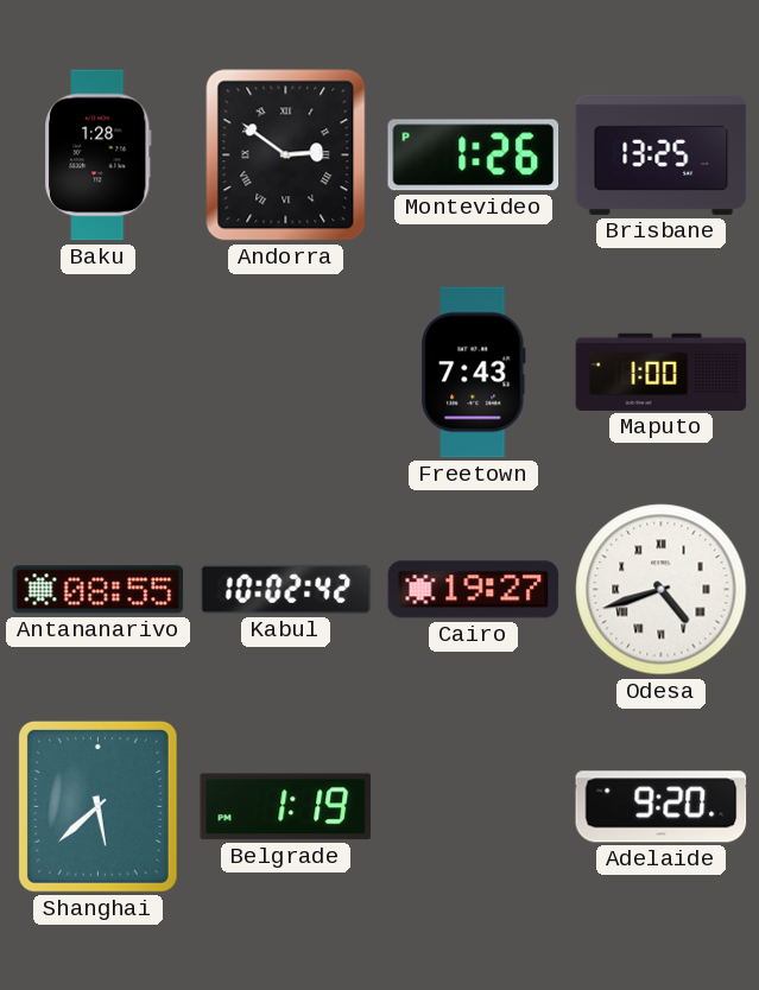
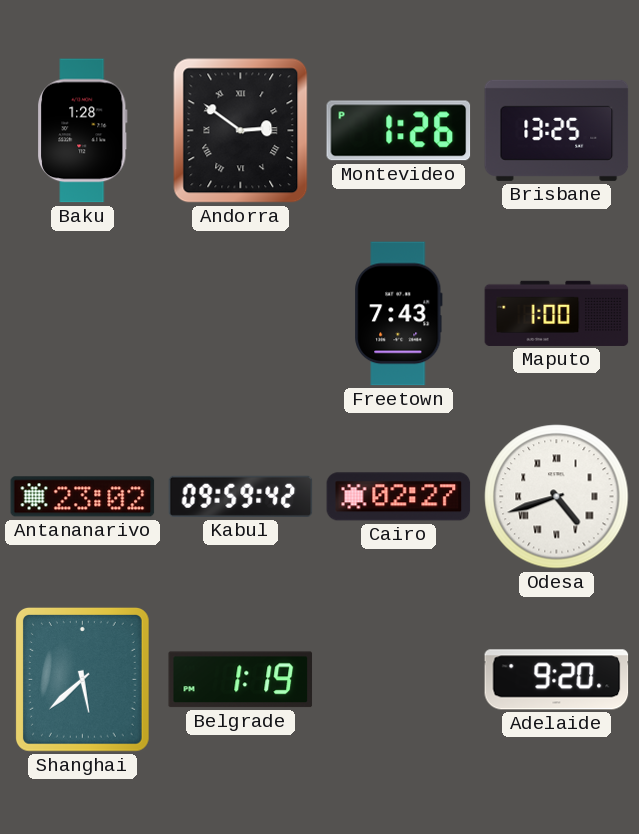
Antananarivo: 08:55 -> 23:02 (83, 497)
Kabul: 10:02 -> 09:59 (241, 496)
Cairo: 19:27 -> 02:27 (399, 497)
